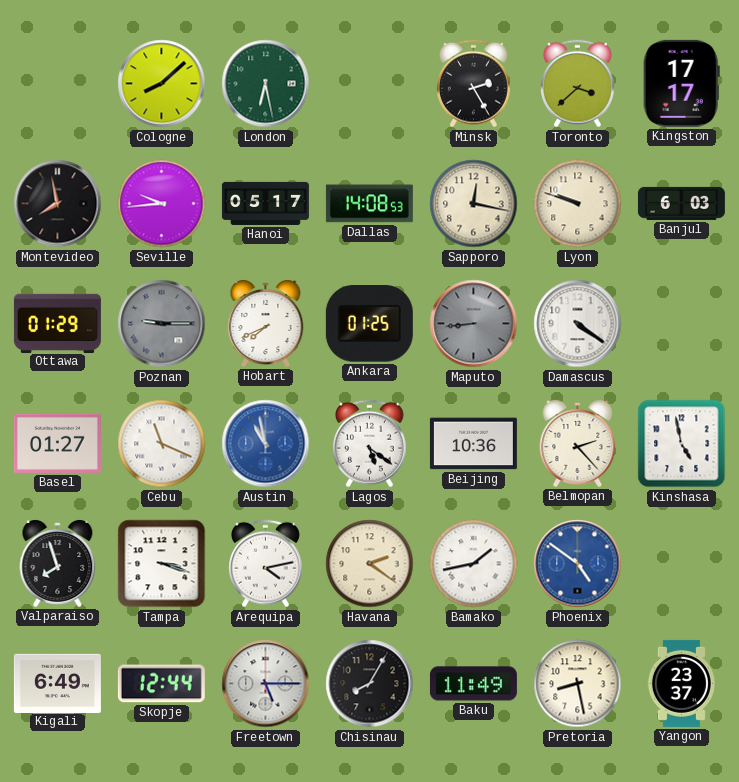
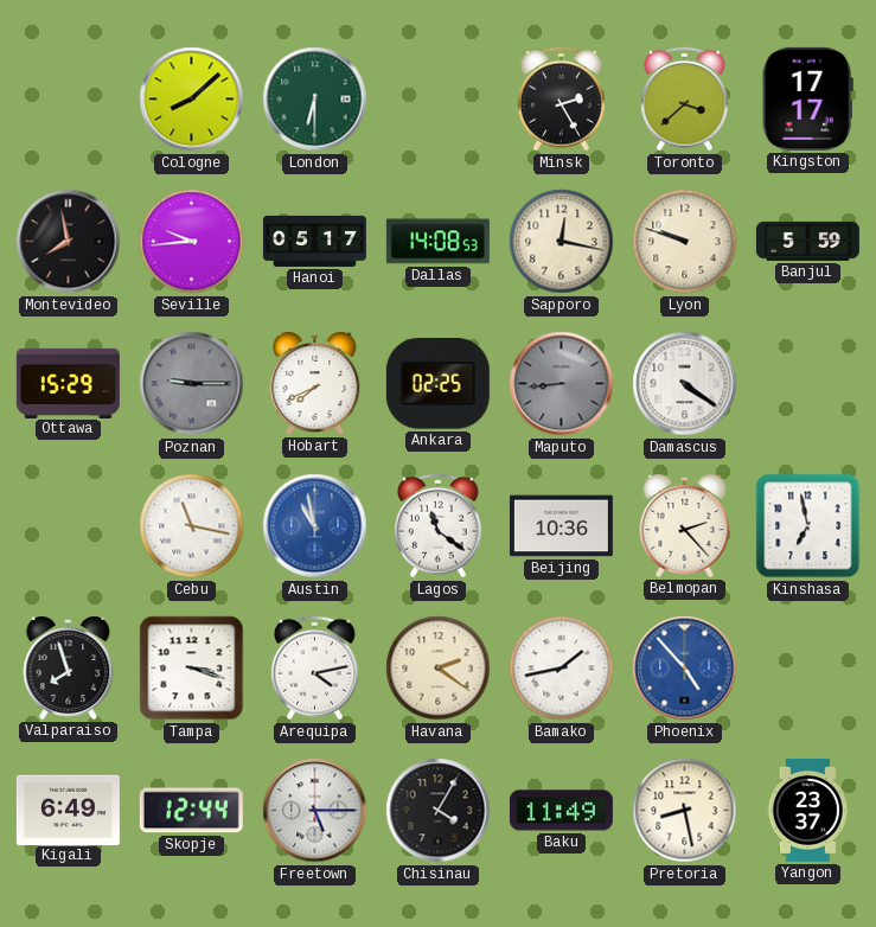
London: 6:28 -> 6:30 (315, 100)
Banjul: 6:03 -> 5:59 (807, 241)
Ottawa: 01:29 -> 15:29 (68, 383)
Ankara: 01:25 -> 02:25 (437, 384)
Basel: 01:27 -> none (57, 443)
Cebu: 11:19 -> 11:17 (192, 526)
Lagos: 5:21 -> 11:21 (437, 526)
Kinshasa: 4:58 -> 6:58 (808, 526)
Phoenix: 4:51 -> 4:53 (685, 669)
Chisinau: 8:05 -> 4:05 (439, 811)
